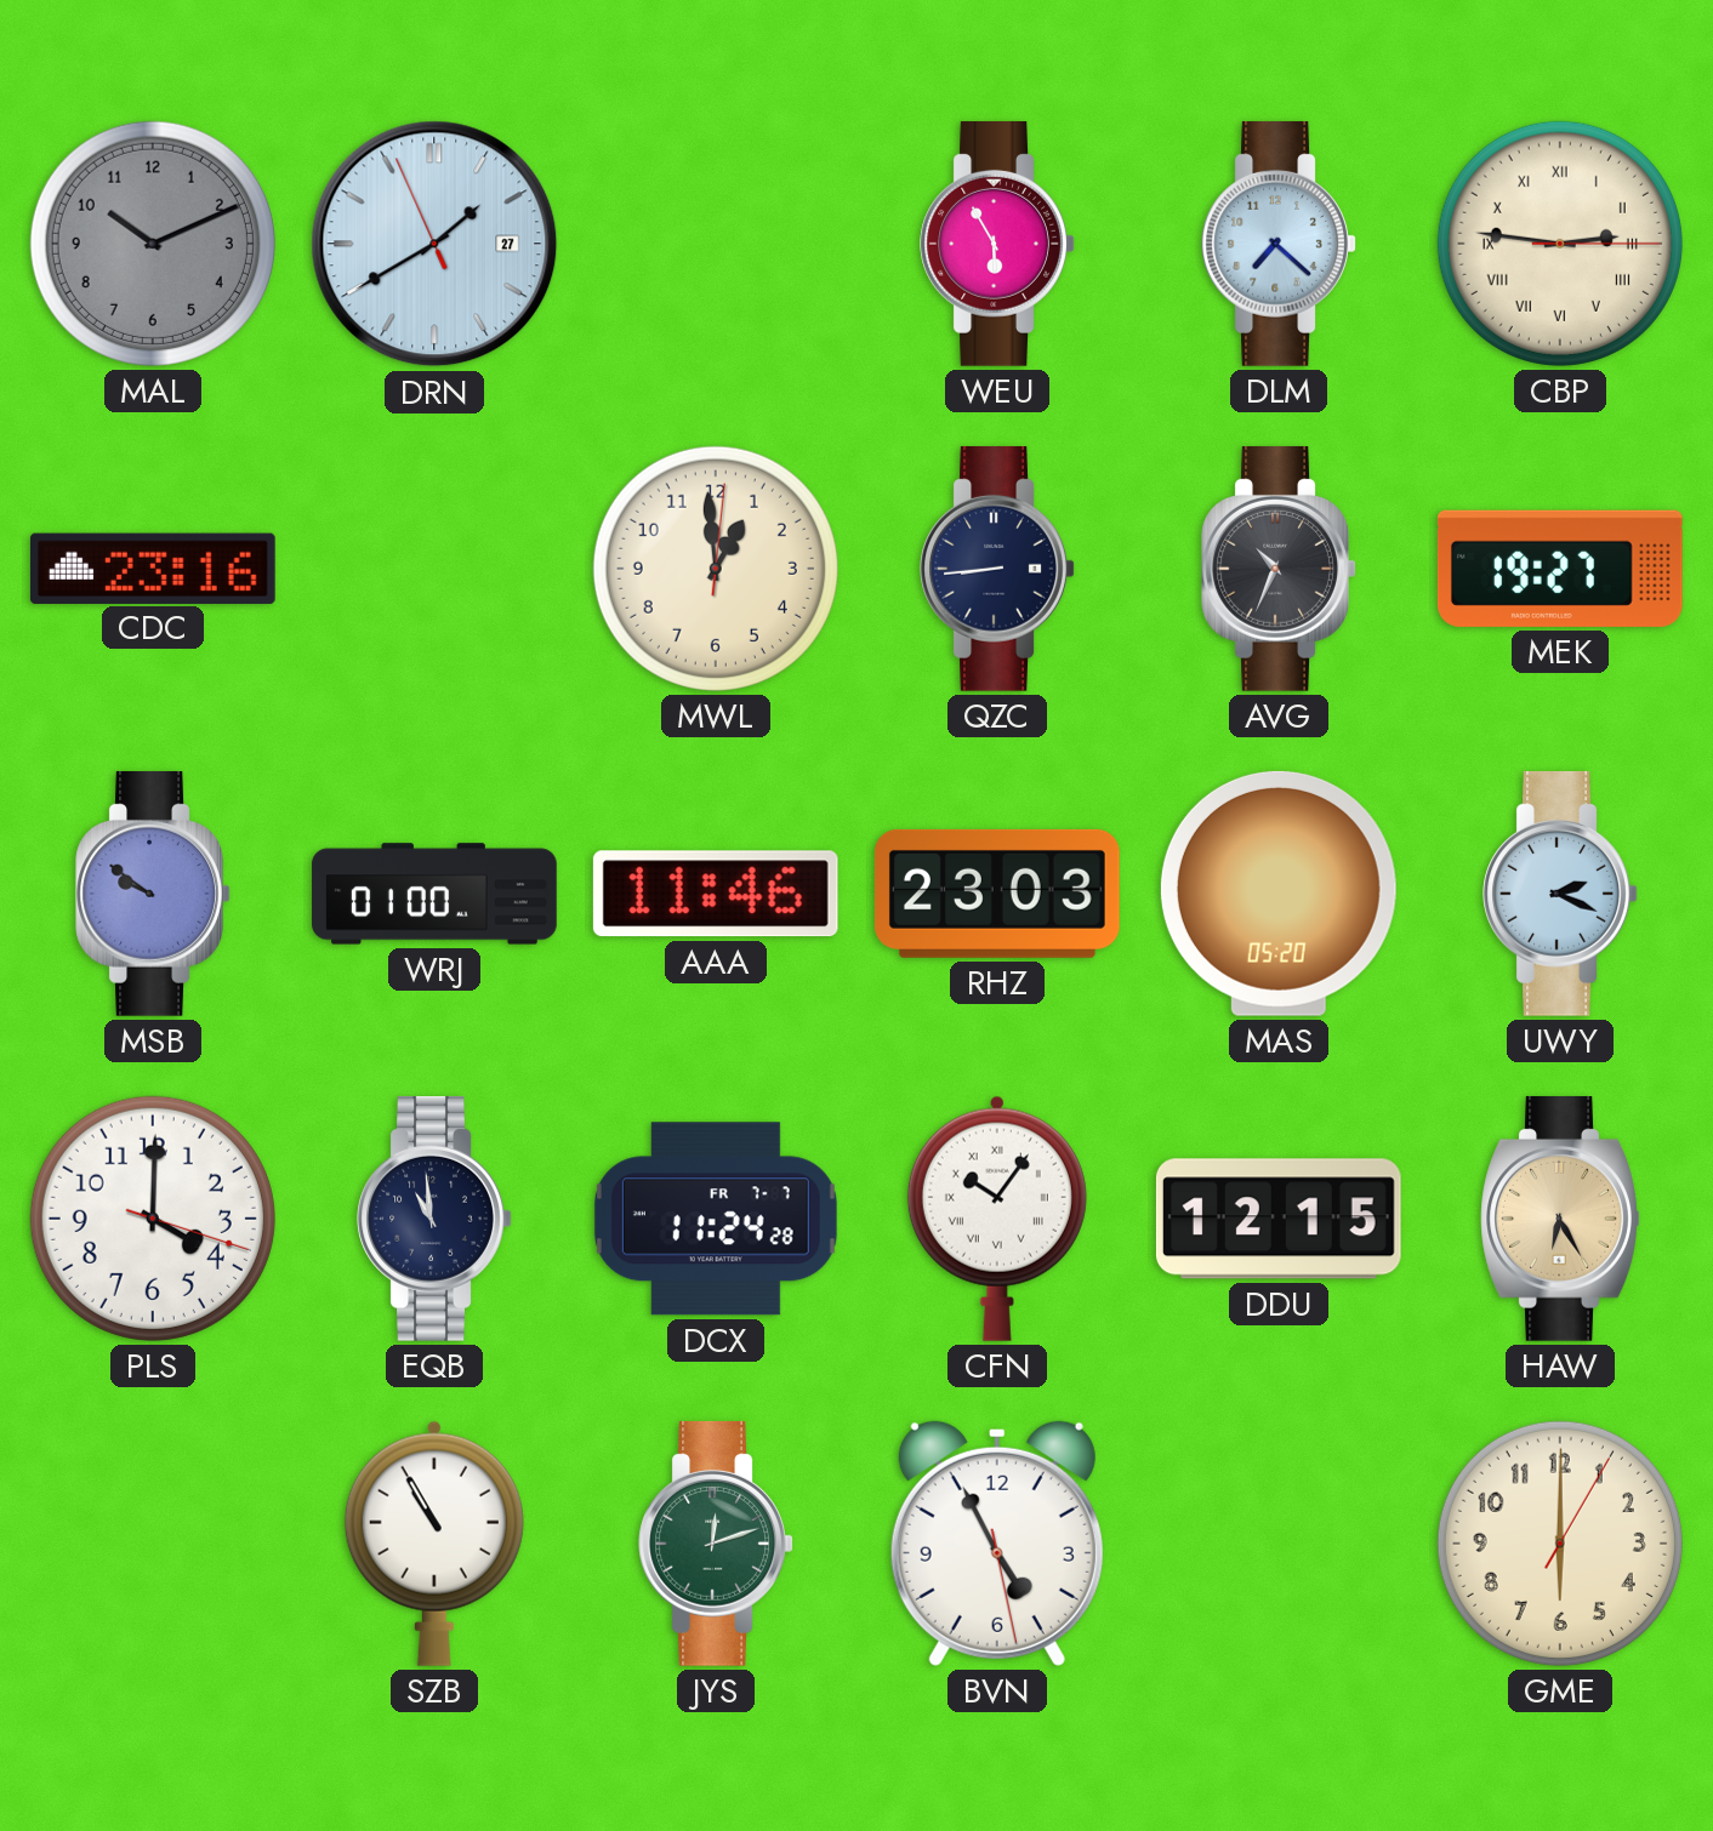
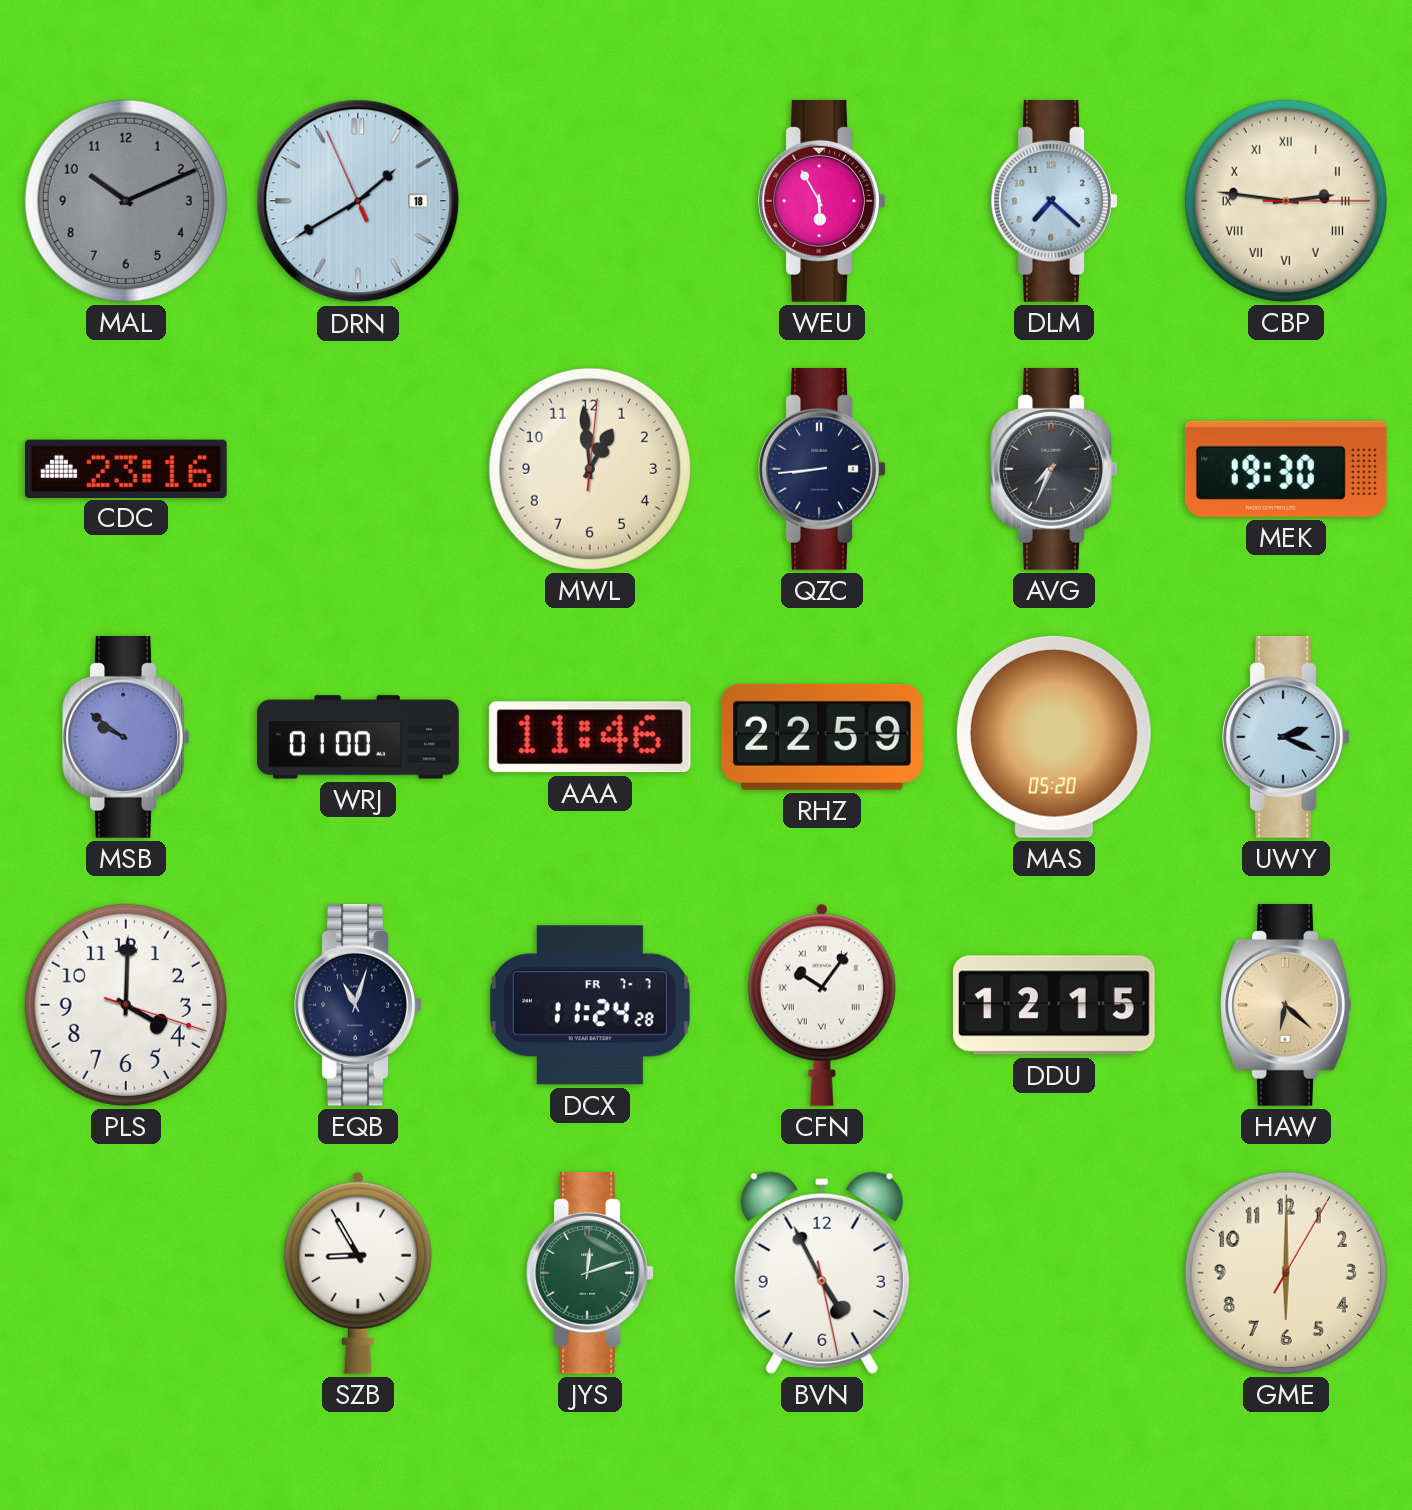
DRN date: 27 -> 18 (358, 201)
AVG: 10:34 -> 7:34 (1054, 469)
MEK: 19:27 -> 19:30 (1286, 469)
RHZ: 23:03 -> 22:59 (822, 737)
EQB: 10:59 -> 11:03 (358, 1005)
HAW: 6:25 -> 6:22 (1286, 1005)
SZB: 10:55 -> 8:55 (358, 1273)
